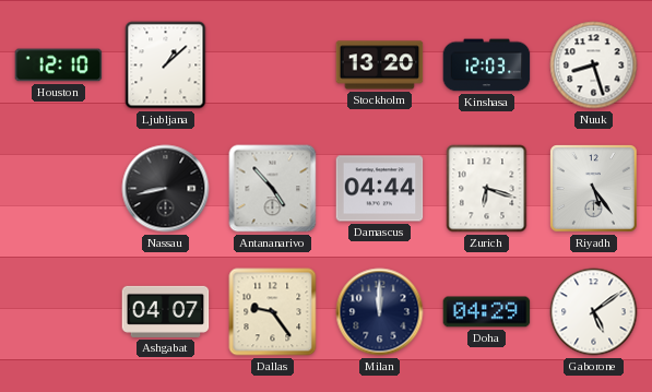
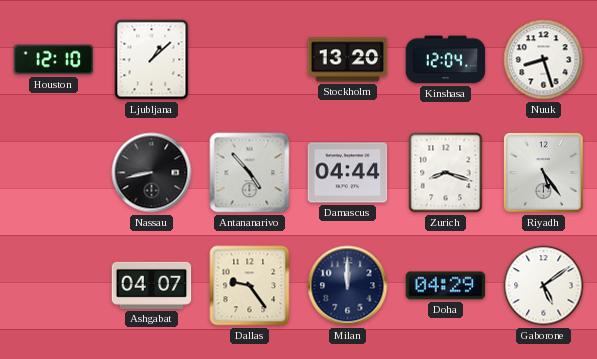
Kinshasa: 12:03 -> 12:04 (446, 60)
Zurich: 6:18 -> 8:18 (446, 173)
